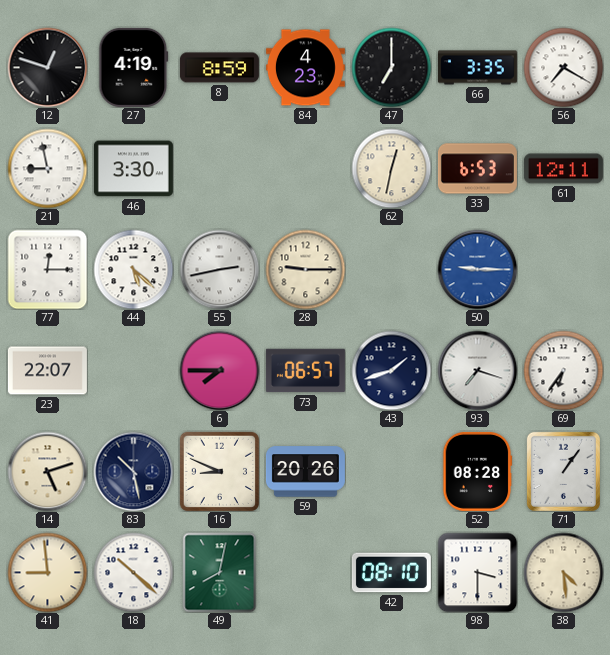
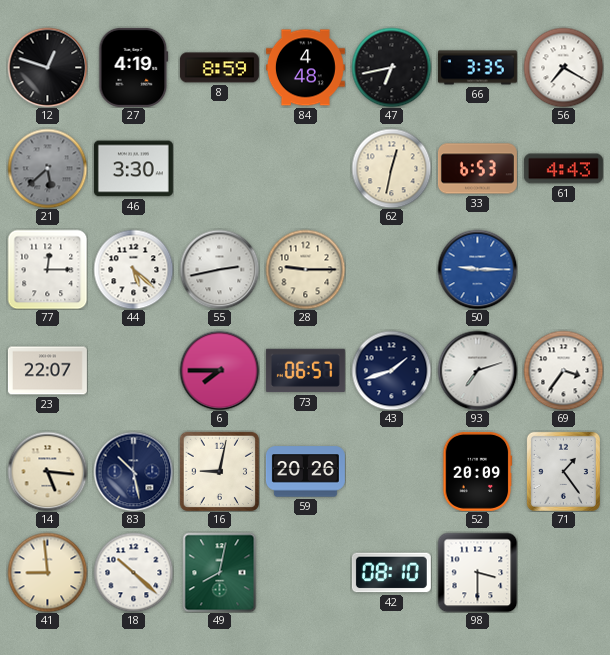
84: 4:23 -> 4:48 (305, 68)
47: 7:00 -> 6:43 (391, 67)
21: 8:58 -> 5:38 (47, 168)
21 dial: white -> grey (47, 168)
61: 12:11 -> 4:43 (563, 169)
93: 7:18 -> 7:12 (477, 370)
69: 6:36 -> 3:36 (563, 370)
14: 5:12 -> 5:16 (47, 471)
16: 8:49 -> 9:02 (219, 471)
52: 08:28 -> 20:09 (477, 471)
71: 1:06 -> 1:24 (563, 471)
38: 4:29 -> none (563, 572)
